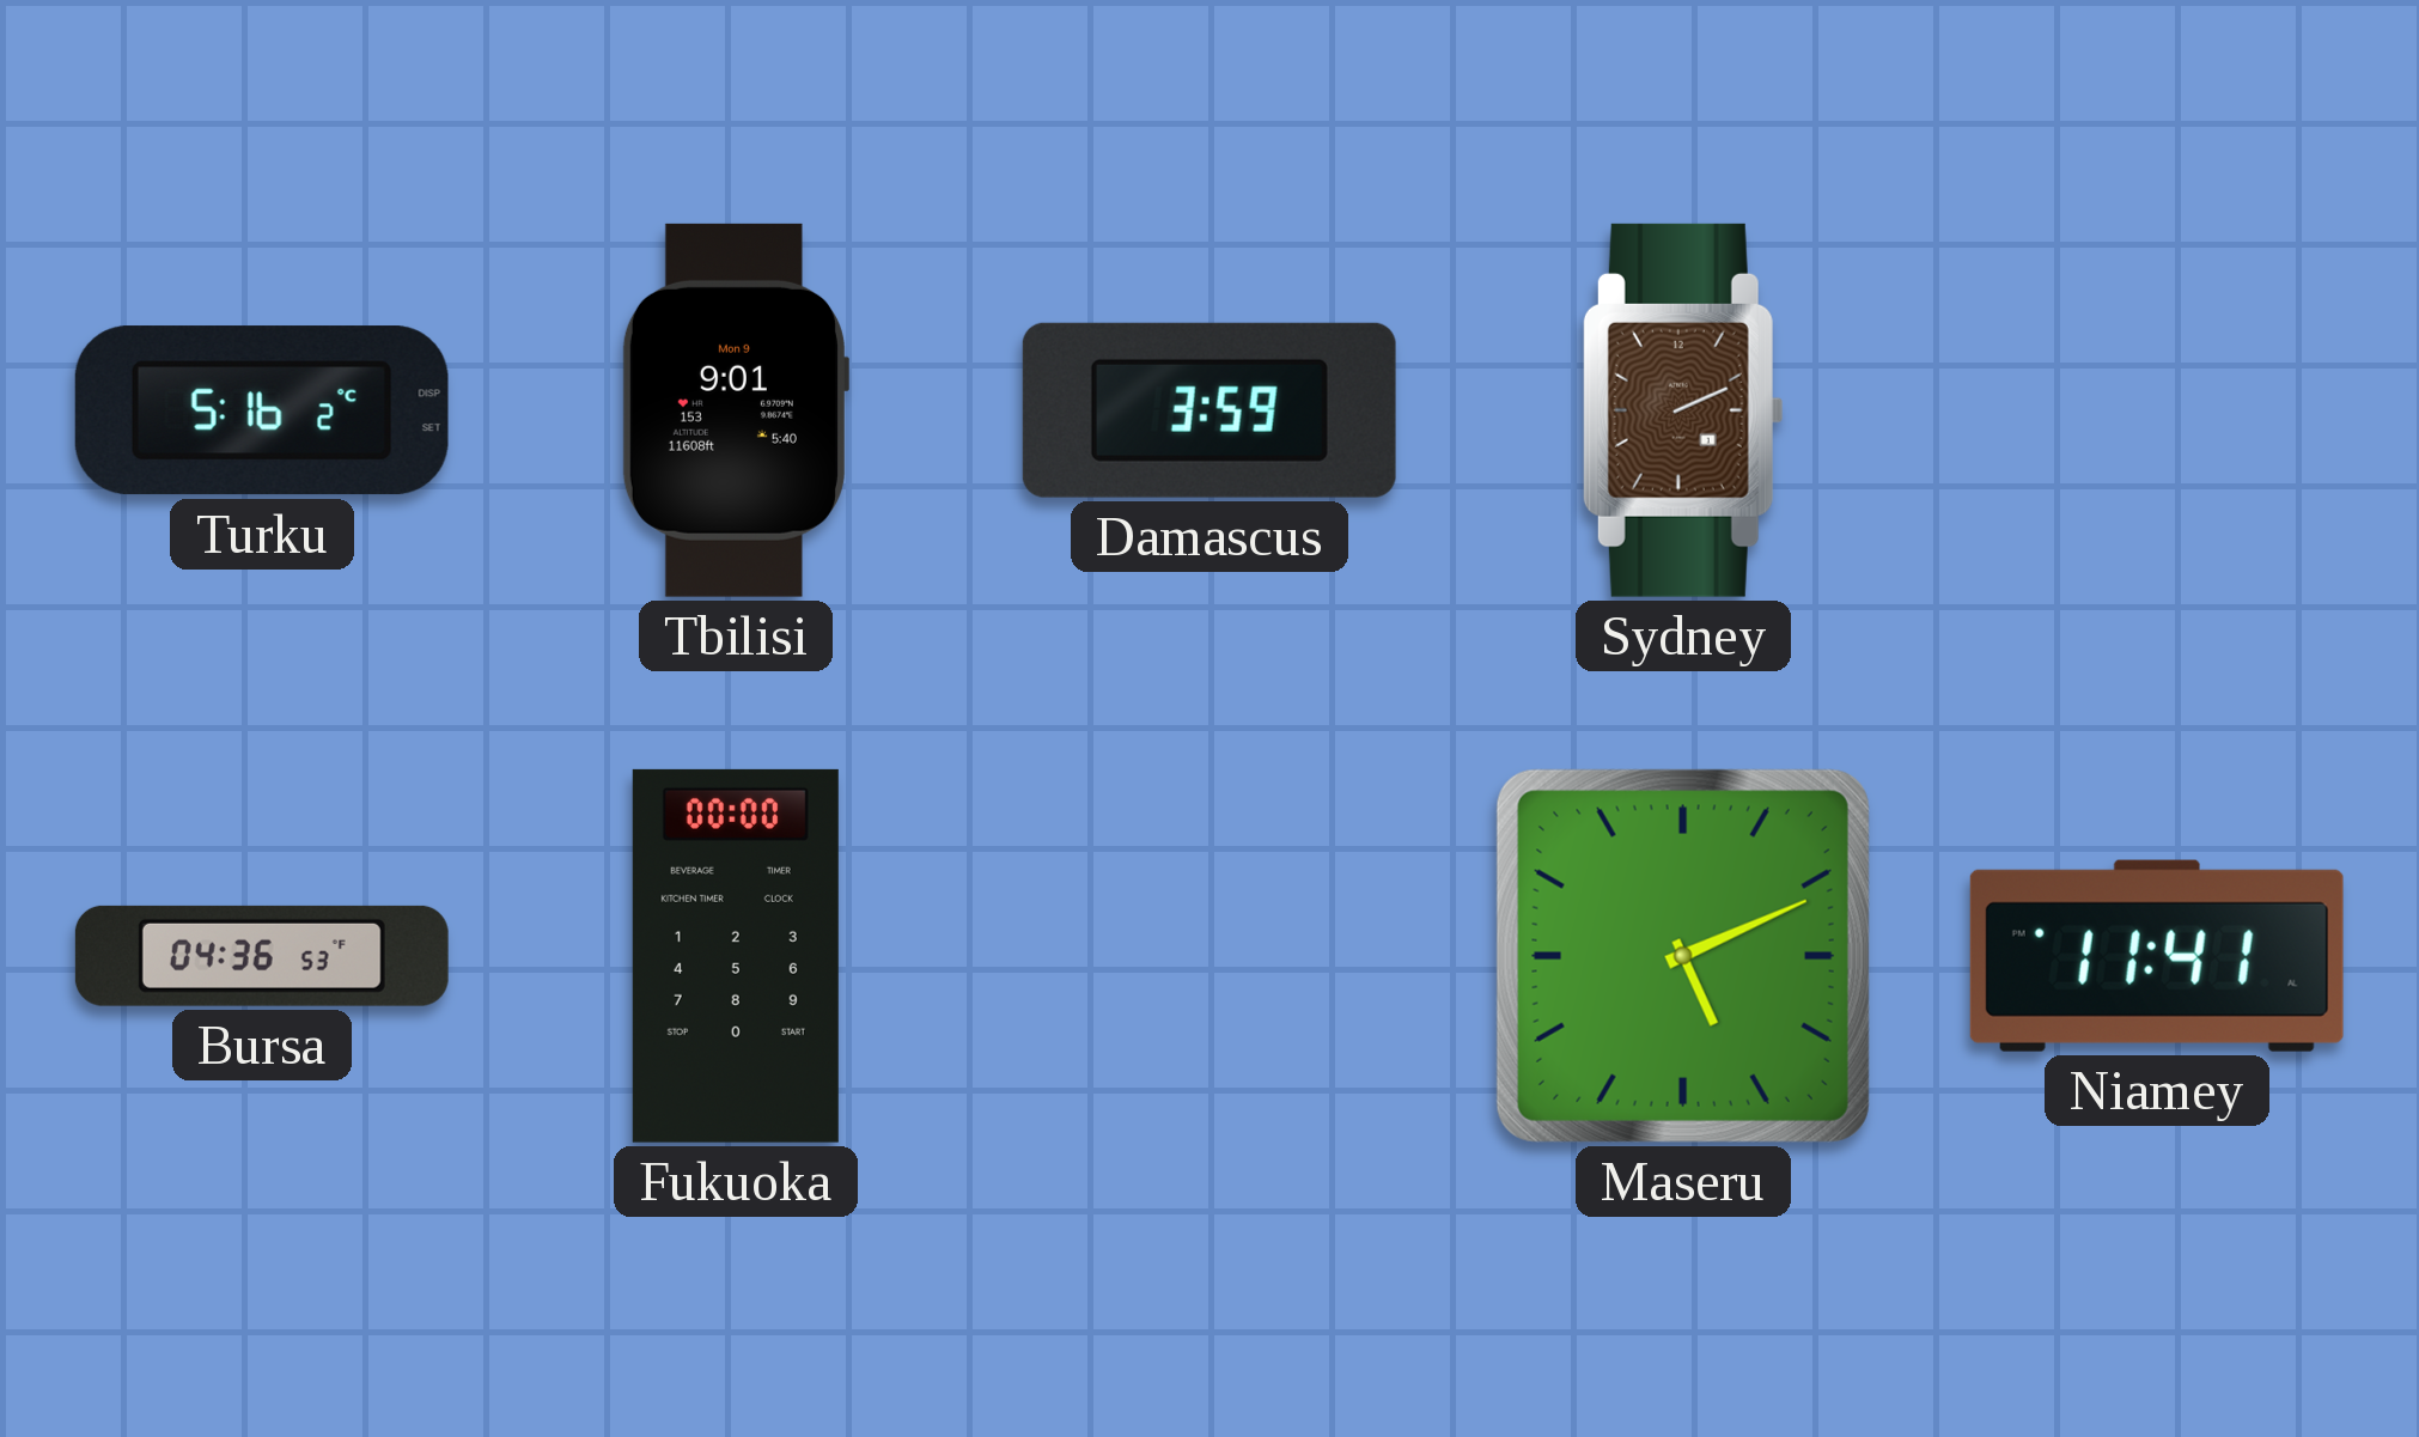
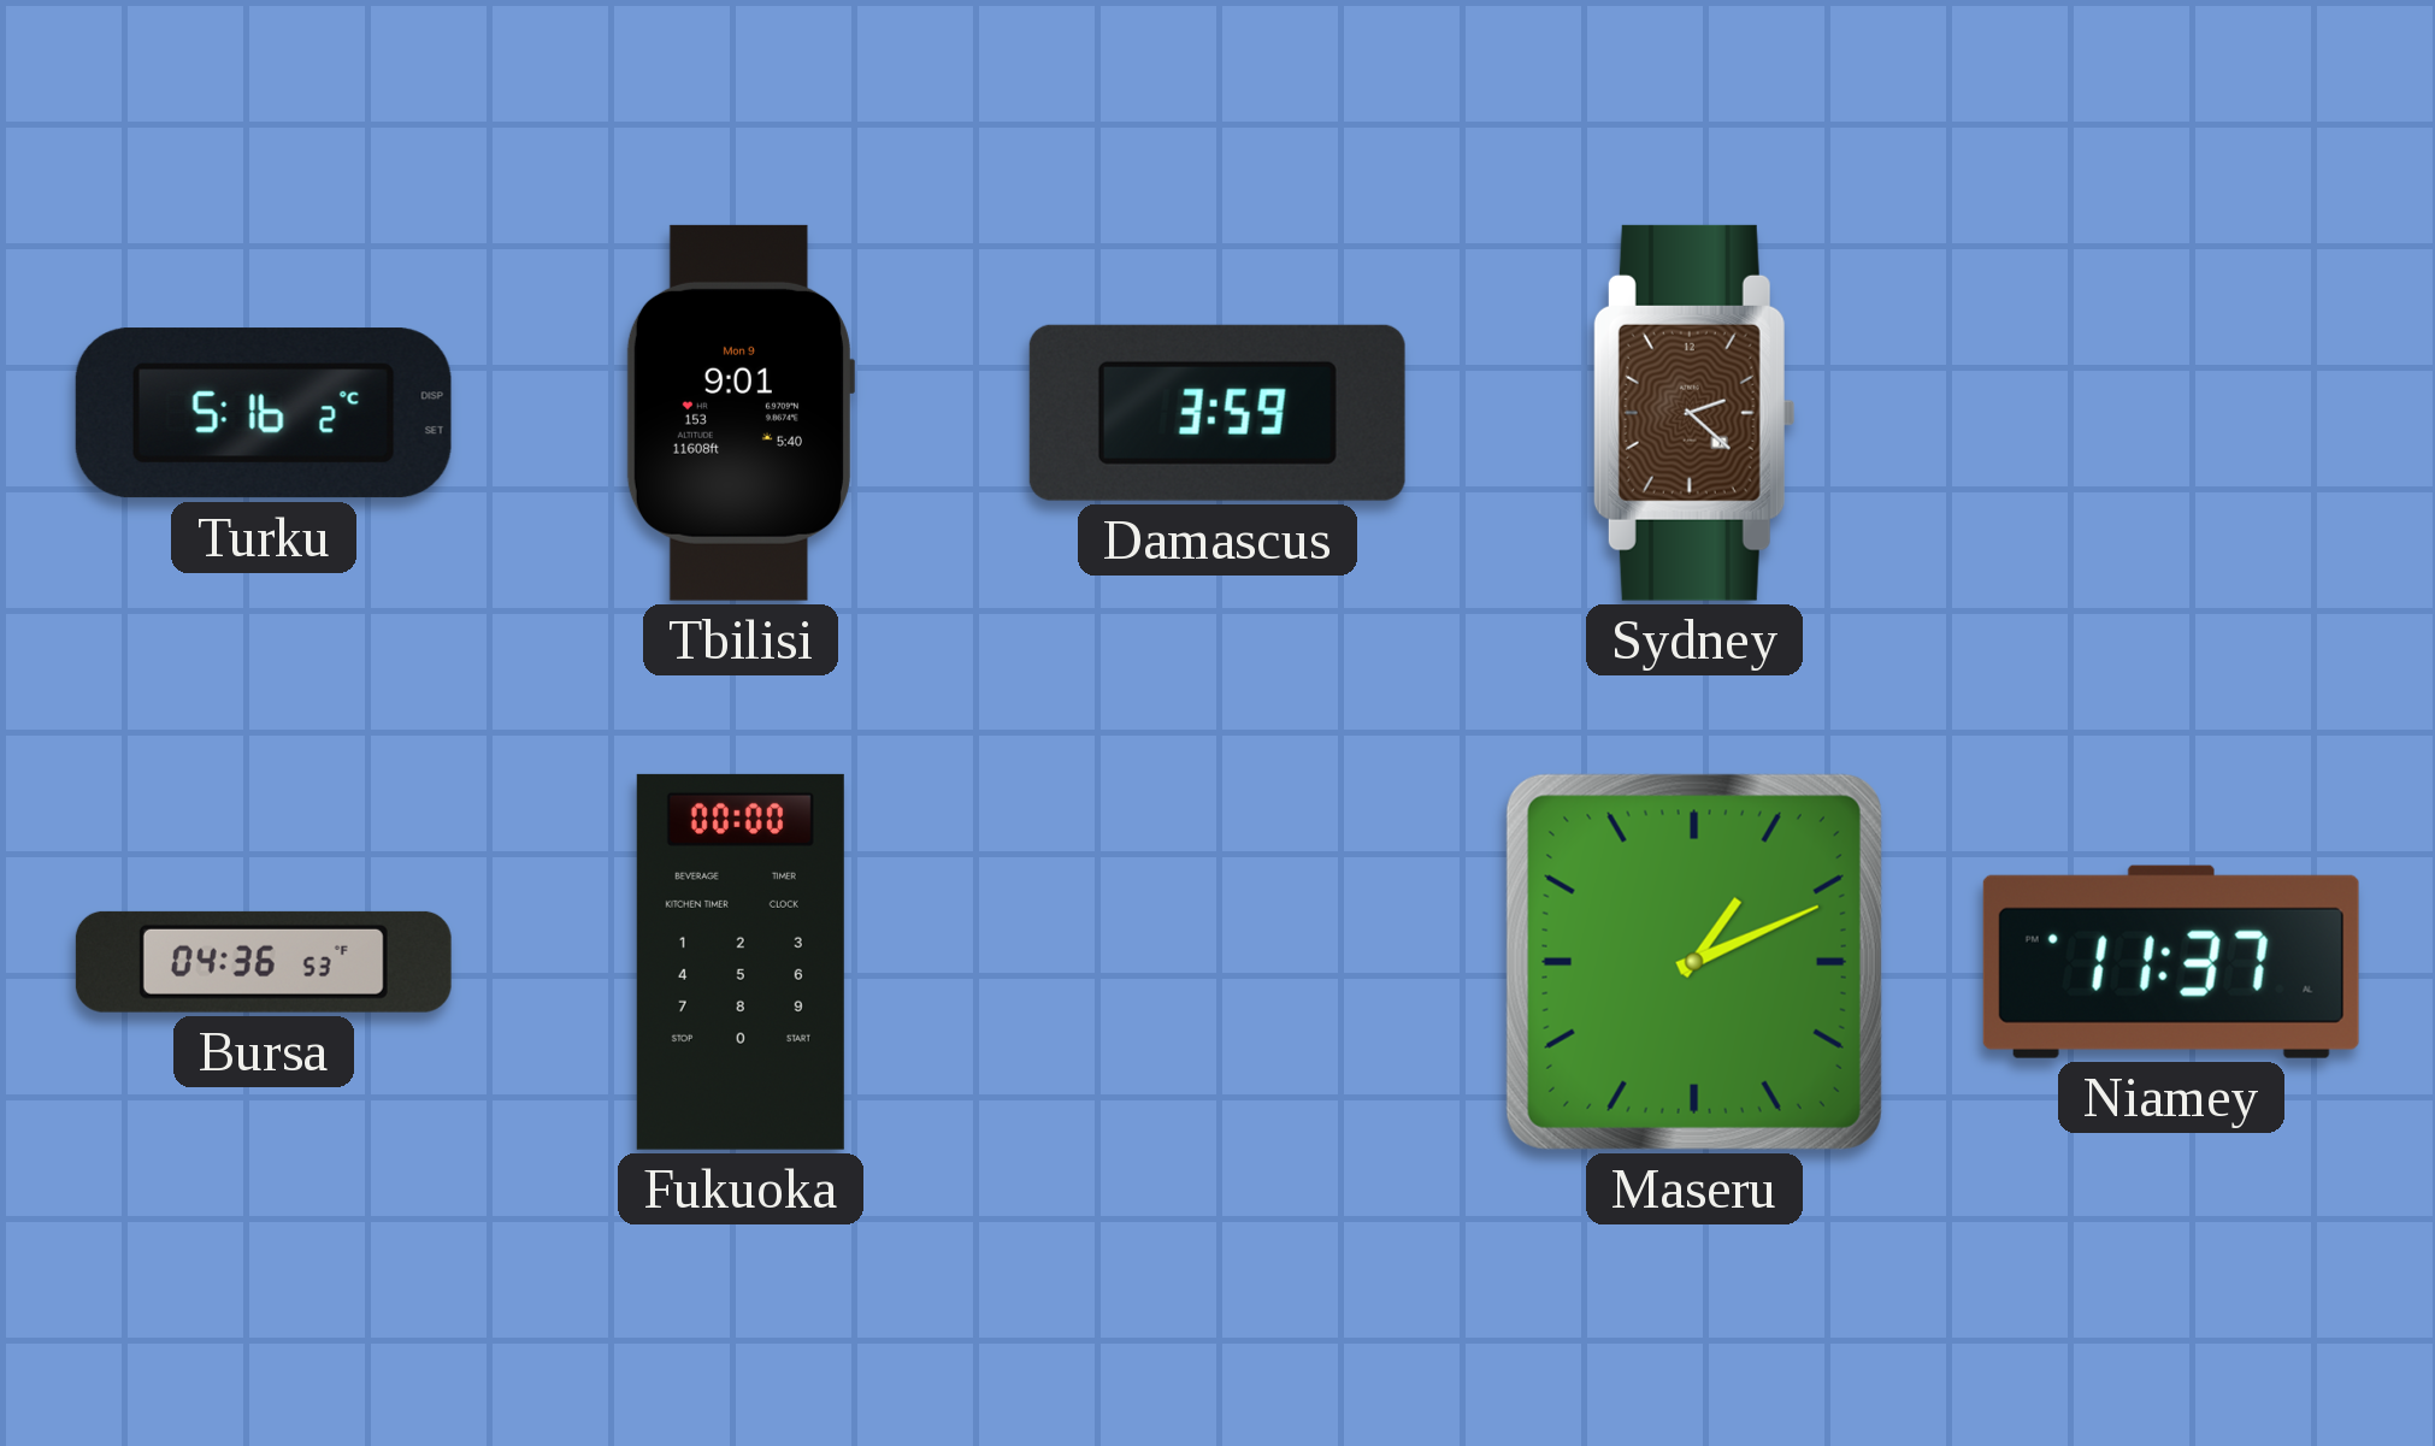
Sydney: 2:11 -> 2:22 (1694, 413)
Maseru: 5:11 -> 1:11 (1694, 962)
Niamey: 11:41 -> 11:37 (2171, 962)
